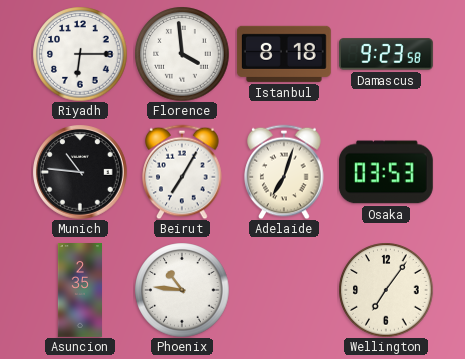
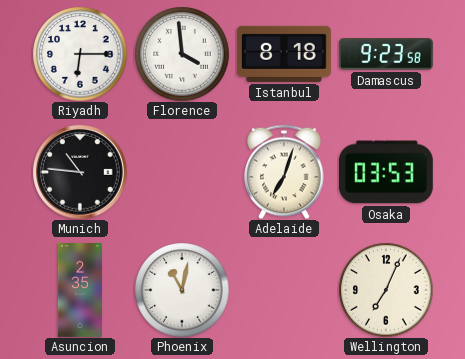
Beirut: 7:05 -> none (182, 172)
Phoenix: 10:46 -> 11:02 (182, 290)
Wellington: 7:06 -> 7:04 (386, 290)
